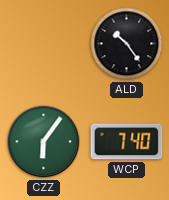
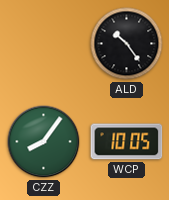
CZZ: 6:06 -> 8:06 (44, 142)
WCP: 7:40 -> 10:05 (127, 142)
